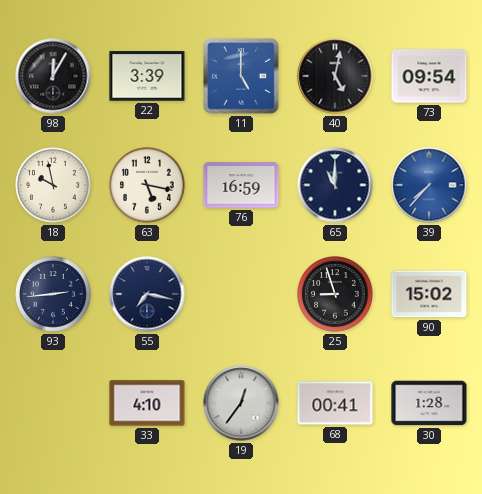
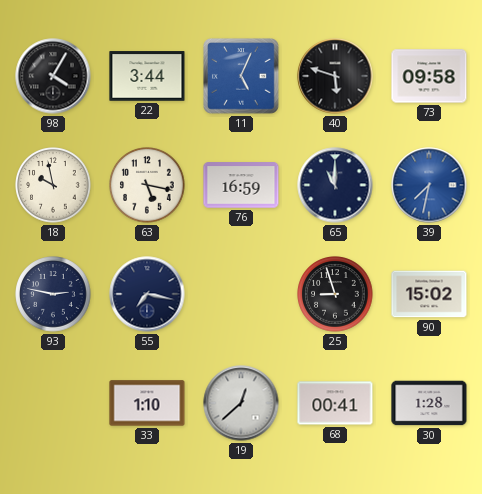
98: 12:05 -> 4:05 (53, 76)
22: 3:39 -> 3:44 (147, 76)
11: 5:00 -> 5:04 (242, 77)
40: 5:02 -> 5:48 (335, 76)
73: 09:54 -> 09:58 (429, 76)
39: 7:37 -> 7:32 (429, 185)
93: 2:44 -> 2:47 (53, 294)
33: 4:10 -> 1:10 (147, 403)
19: 12:36 -> 12:38 (241, 403)
